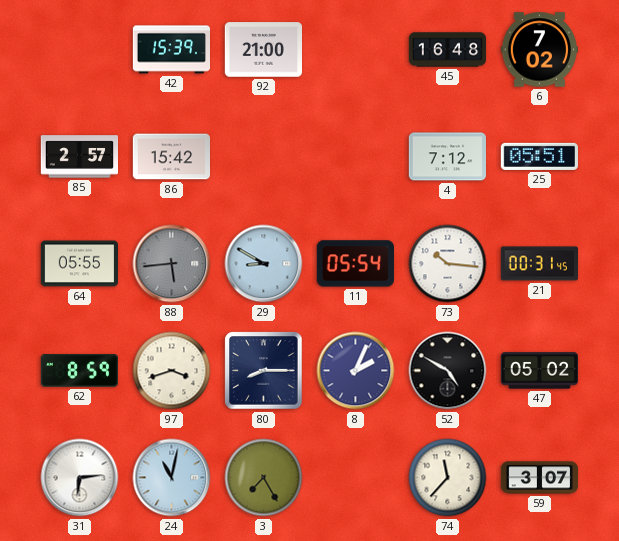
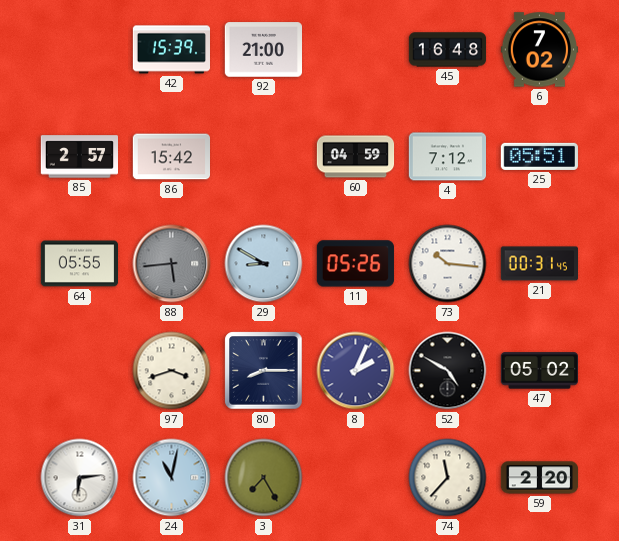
60: none -> 04:59 (356, 157)
11: 05:54 -> 05:26 (355, 264)
62: 8:59 -> none (79, 371)
59: 3:07 -> 2:20 (540, 478)
